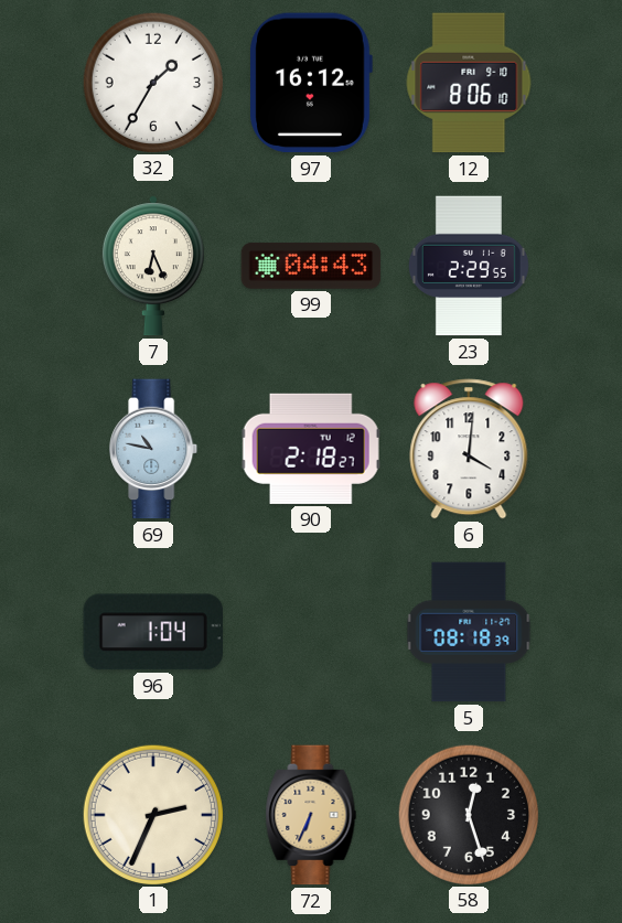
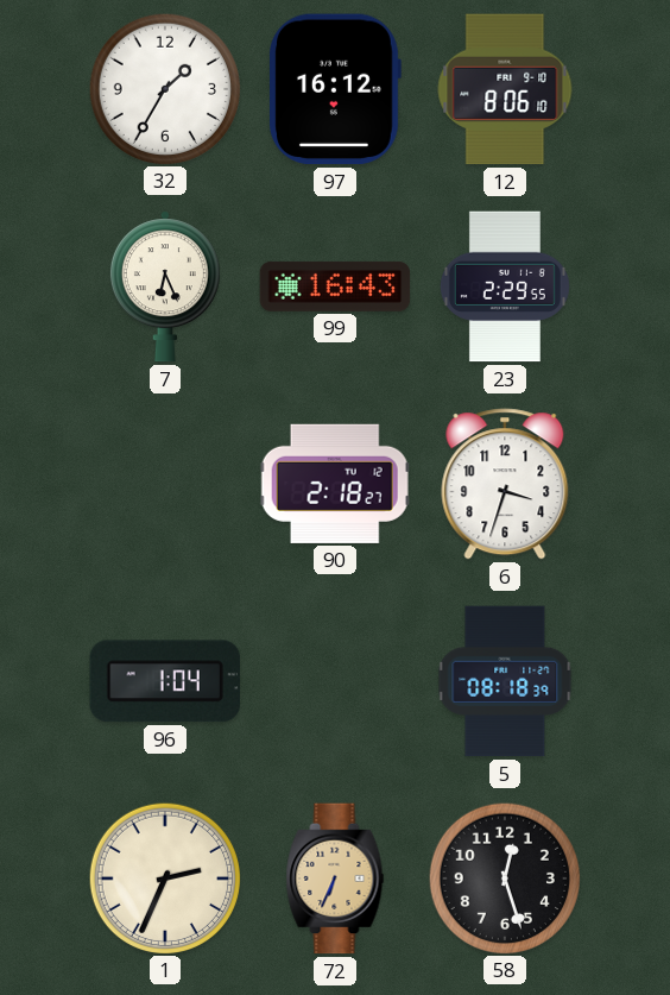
99: 04:43 -> 16:43 (335, 286)
69: 10:47 -> none (154, 449)
6: 4:01 -> 3:33 (505, 484)
